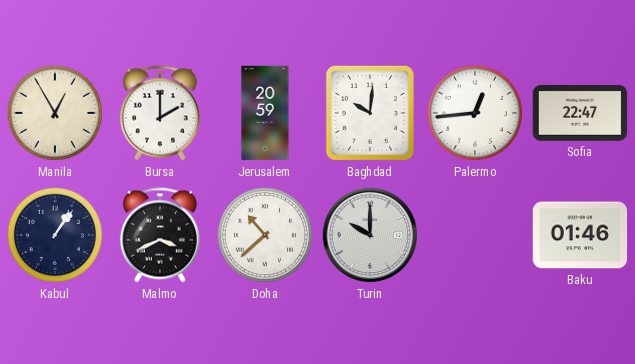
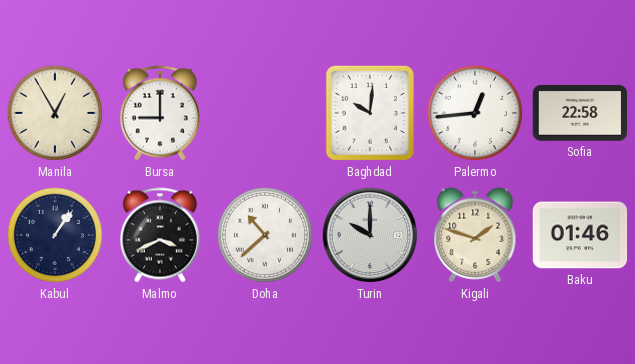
Bursa: 2:00 -> 9:00 (160, 113)
Jerusalem: 20:59 -> none (265, 113)
Sofia: 22:47 -> 22:58 (580, 113)
Kigali: none -> 1:48 (475, 235)
